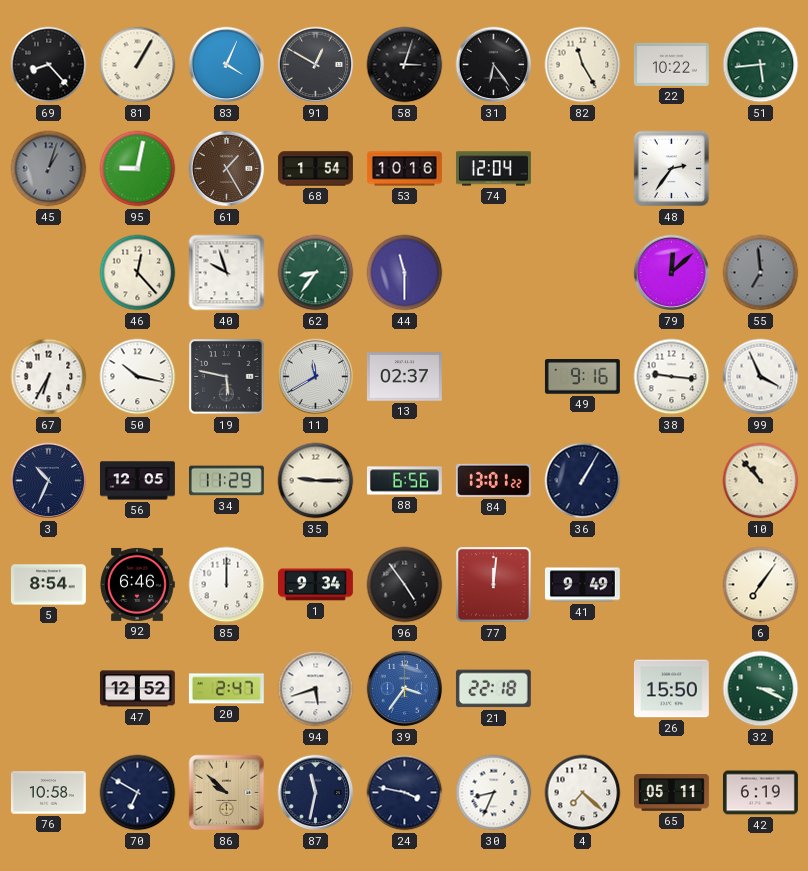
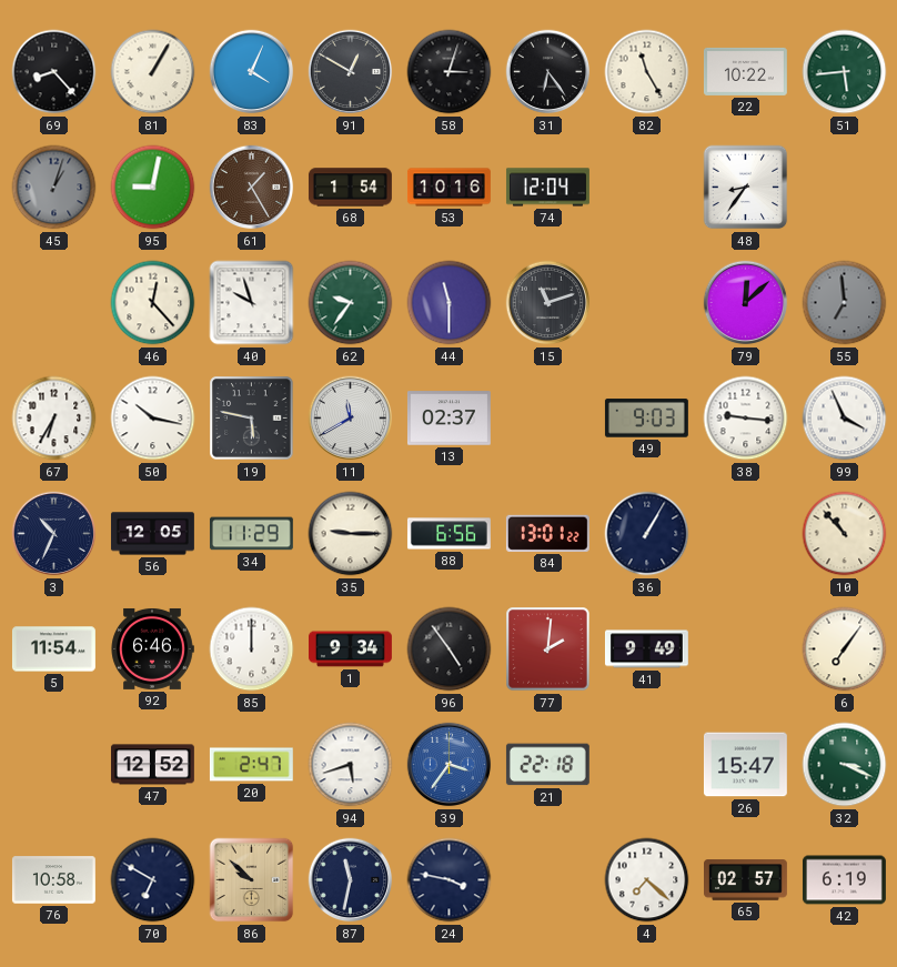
48: 2:36 -> 8:36 (746, 188)
62: 8:36 -> 9:36 (351, 303)
15: none -> 11:12 (548, 303)
49: 9:16 -> 9:03 (646, 419)
5: 8:54 -> 11:54 (53, 649)
77: 12:01 -> 2:01 (548, 649)
26: 15:50 -> 15:47 (745, 765)
30: 8:34 -> none (494, 793)
65: 05:11 -> 02:57 (746, 880)
